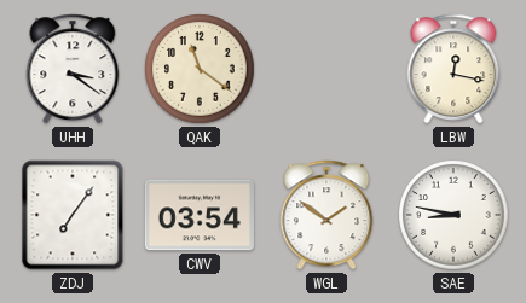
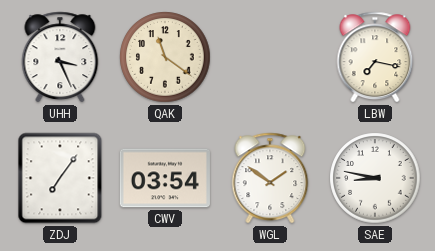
UHH: 3:21 -> 3:26 (60, 57)
LBW: 12:17 -> 7:17 (375, 57)
